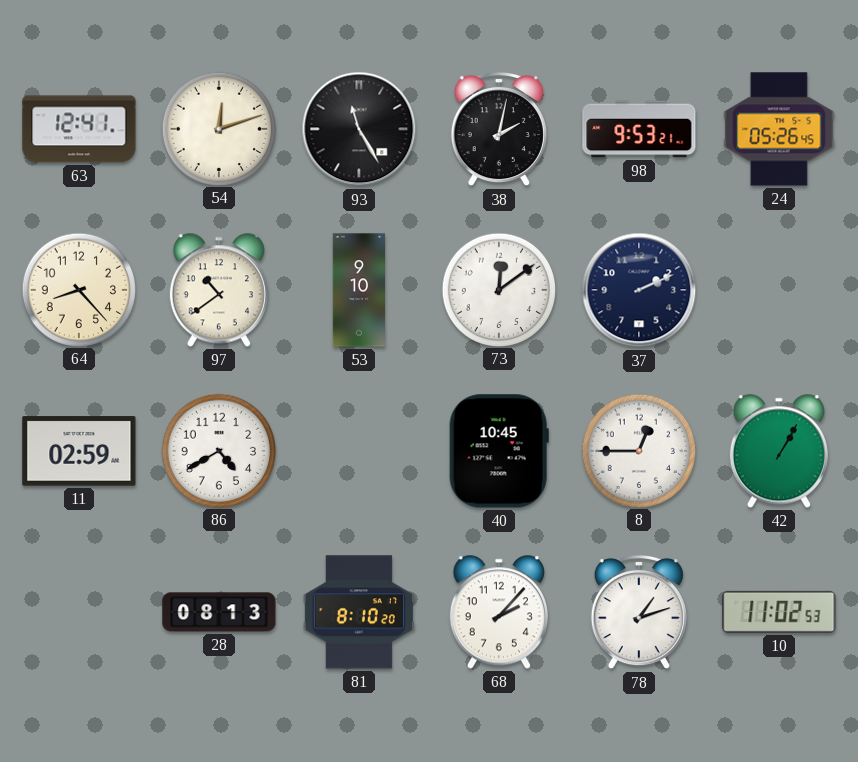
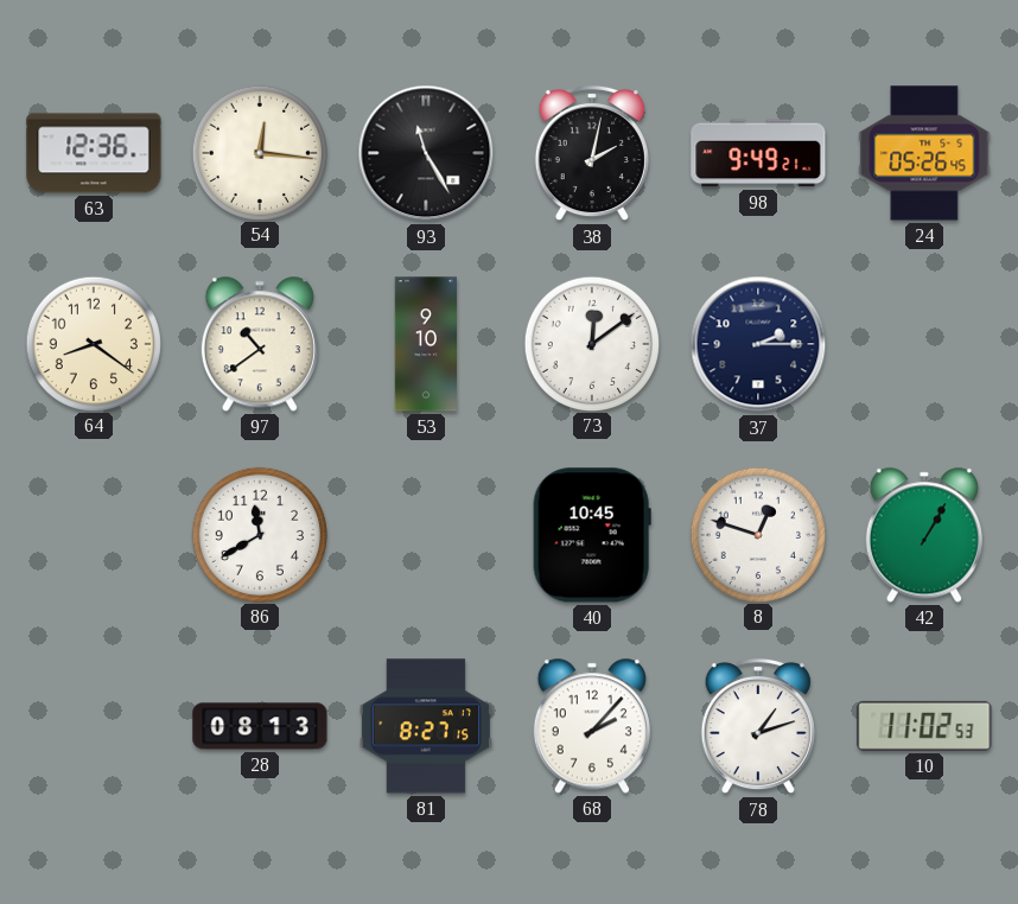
63: 12:41 -> 12:36 (94, 153)
54: 12:12 -> 12:16 (259, 152)
98: 9:53 -> 9:49 (758, 153)
64: 8:23 -> 8:21 (93, 343)
37: 2:11 -> 2:15 (758, 344)
11: 02:59 -> none (79, 451)
86: 4:40 -> 11:40 (259, 534)
8: 12:45 -> 12:48 (757, 534)
81: 8:10 -> 8:27 (426, 726)
